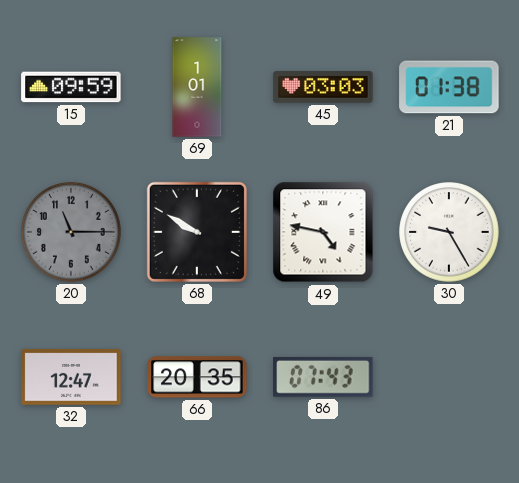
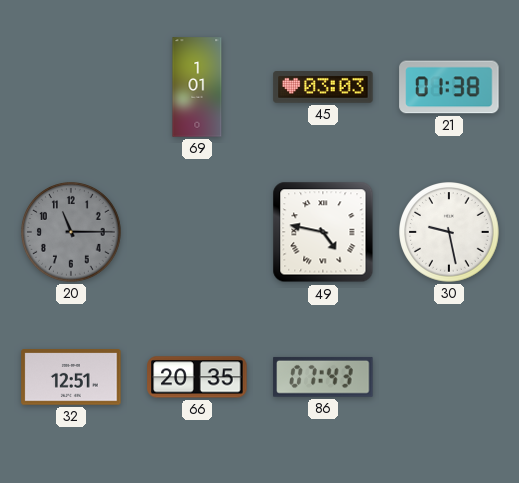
15: 09:59 -> none (71, 87)
68: 9:50 -> none (197, 232)
30: 9:25 -> 9:28 (450, 233)
32: 12:47 -> 12:51 (71, 377)
